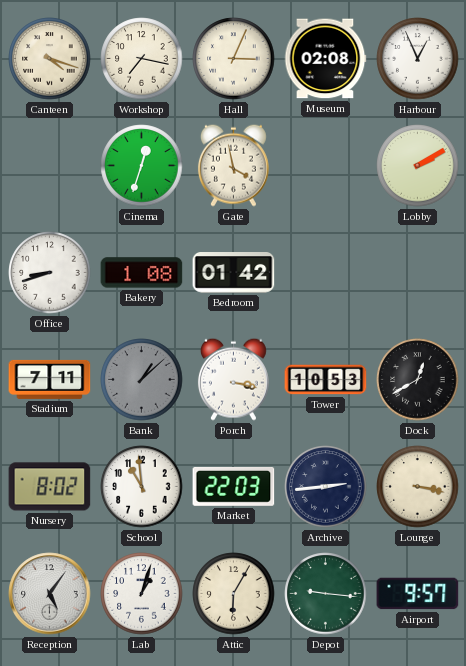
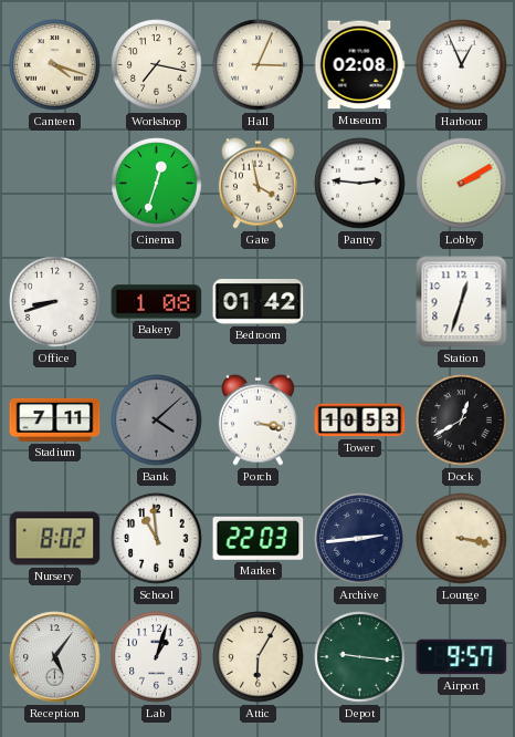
Pantry: none -> 2:46 (360, 184)
Station: none -> 12:33 (462, 302)
Bank: 1:08 -> 4:08 (157, 421)
